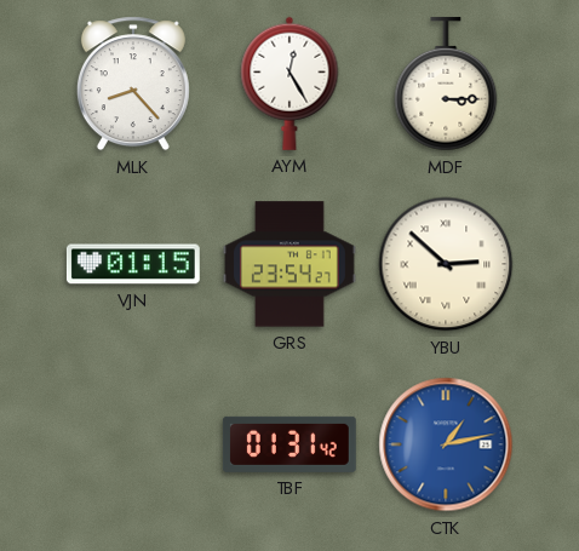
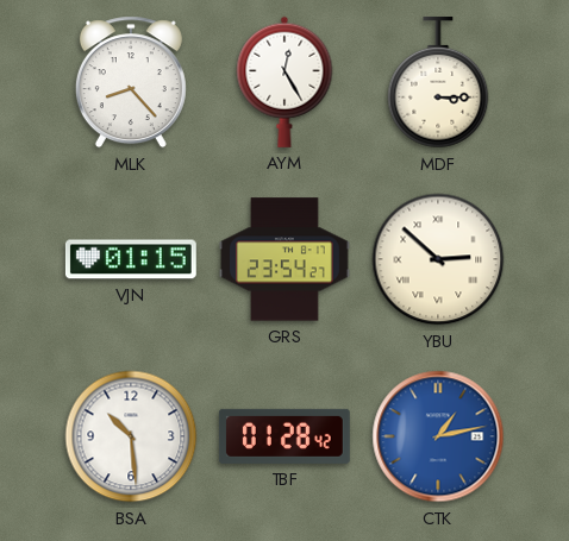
BSA: none -> 10:29 (131, 436)
TBF: 01:31 -> 01:28 (284, 436)
